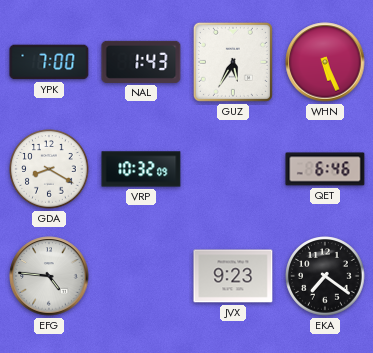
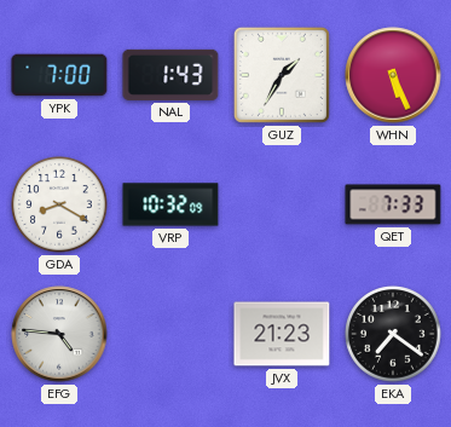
GUZ: 5:35 -> 1:35 (282, 75)
QET: 6:46 -> 7:33 (393, 204)
JVX: 9:23 -> 21:23 (282, 334)
